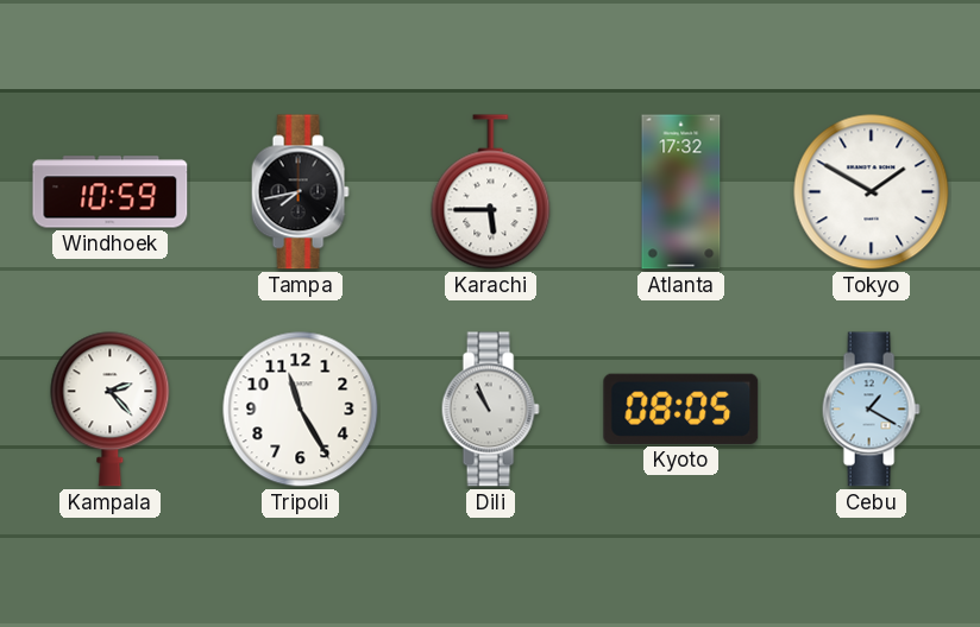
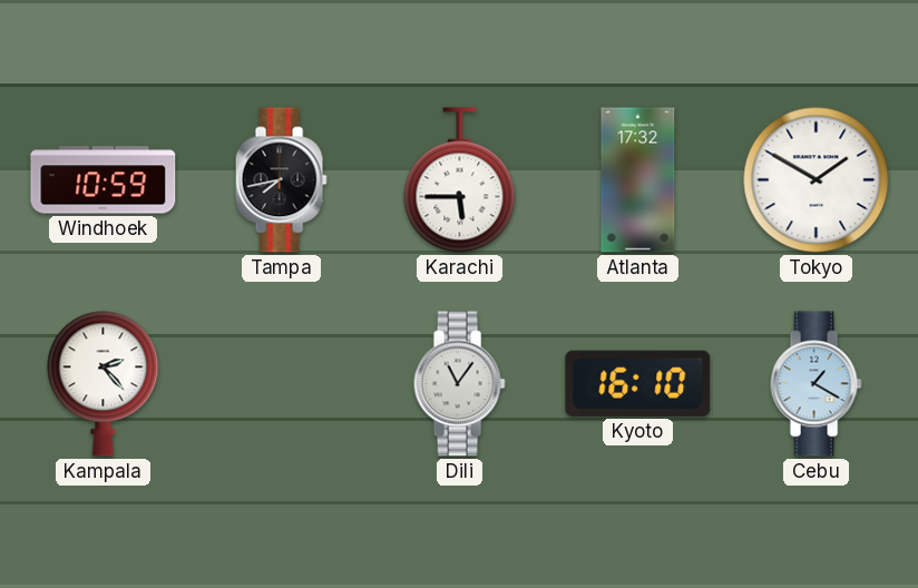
Tripoli: 11:25 -> none (301, 410)
Dili: 10:56 -> 11:06 (459, 384)
Kyoto: 08:05 -> 16:10 (638, 383)
